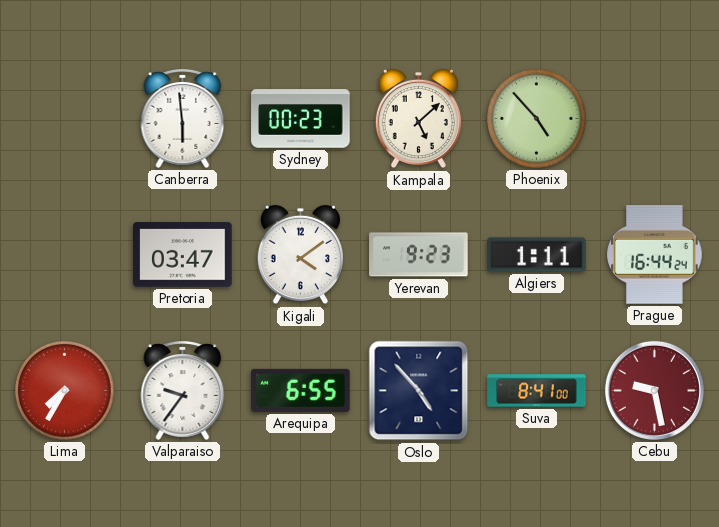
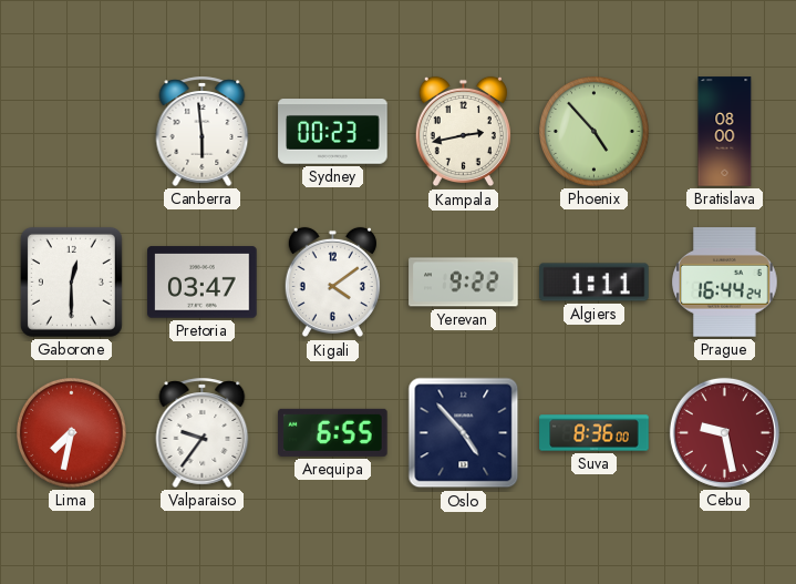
Kampala: 5:08 -> 2:43 (463, 132)
Bratislava: none -> 08:00 (725, 132)
Gaborone: none -> 12:30 (71, 281)
Yerevan: 9:23 -> 9:22 (464, 283)
Lima: 7:35 -> 7:32 (72, 433)
Suva: 8:41 -> 8:36 (595, 433)
